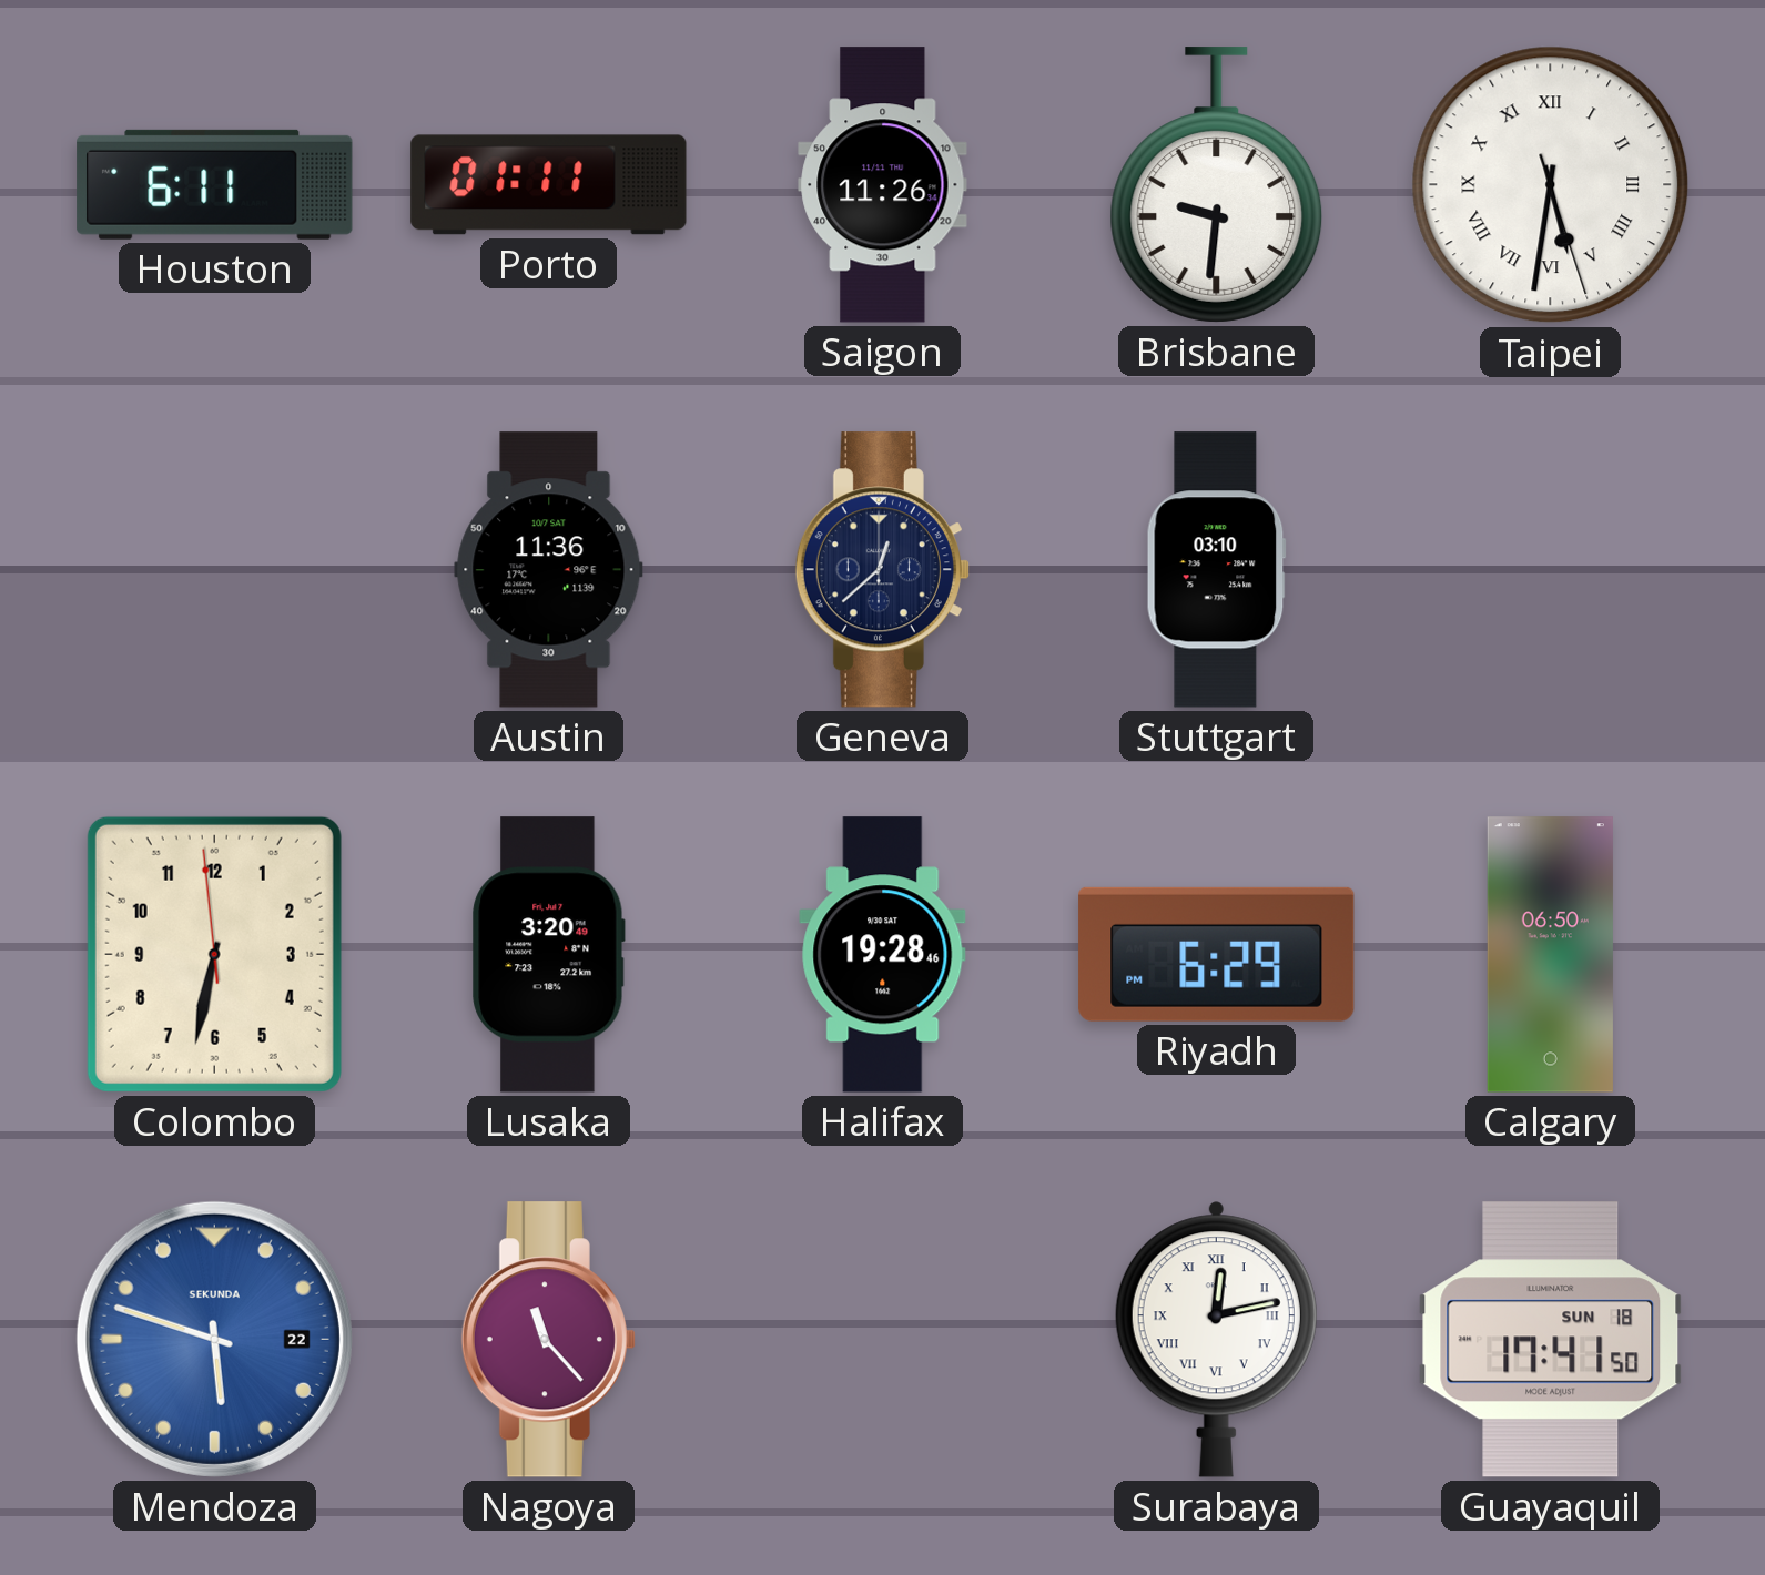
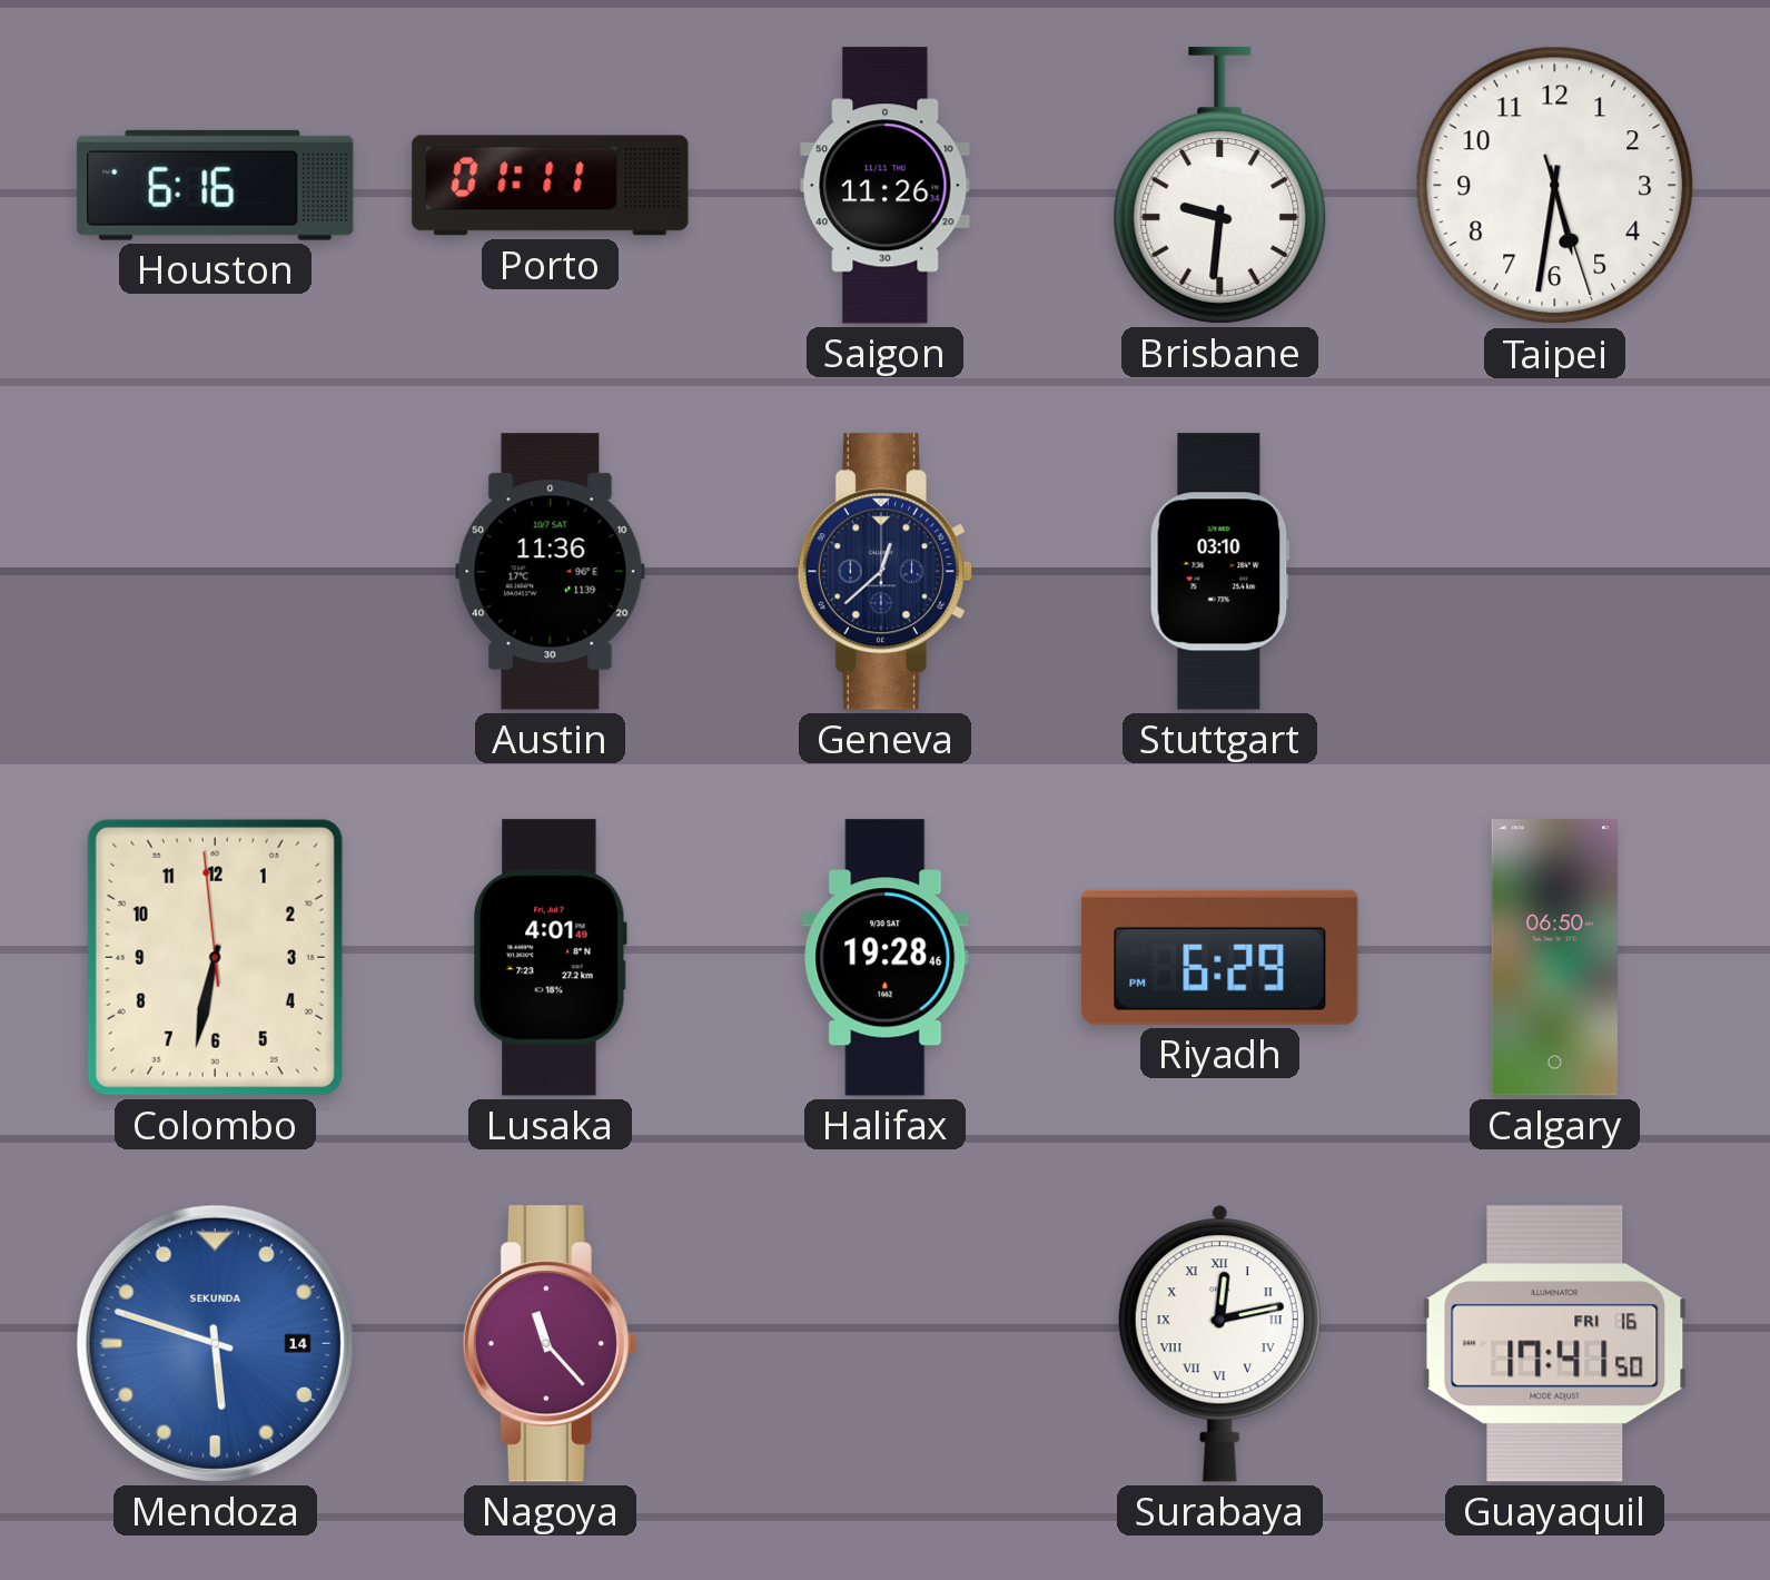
Houston: 6:11 -> 6:16 (216, 185)
Taipei numerals: Roman -> Arabic (1555, 186)
Lusaka: 3:20 -> 4:01 (551, 958)
Mendoza date: 22 -> 14 (215, 1343)
Guayaquil date: SUN 18 -> FRI 16 (1555, 1344)
